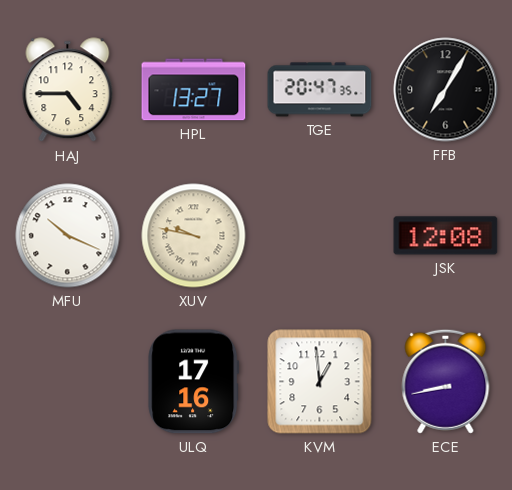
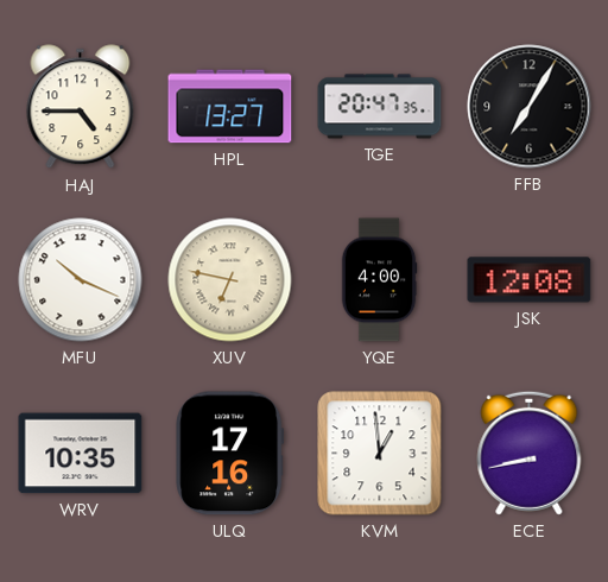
XUV: 9:47 -> 6:47 (230, 280)
YQE: none -> 4:00 (379, 280)
WRV: none -> 10:35 (81, 454)
